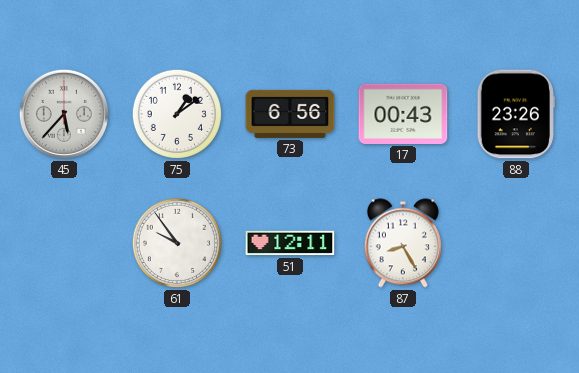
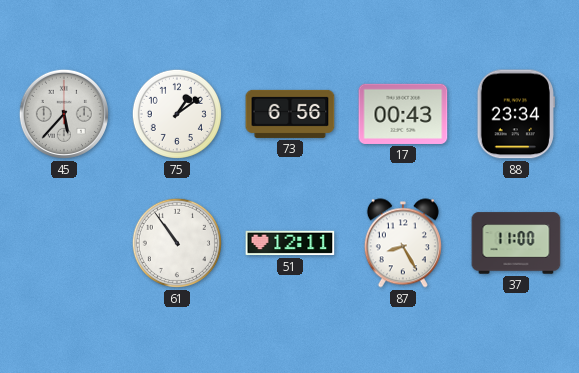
88: 23:26 -> 23:34 (516, 114)
61: 9:54 -> 10:54 (177, 243)
37: none -> 11:00 (516, 243)
